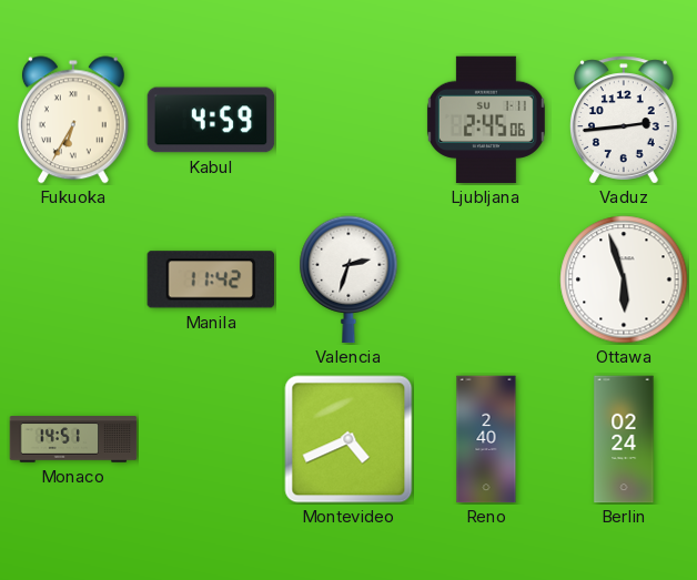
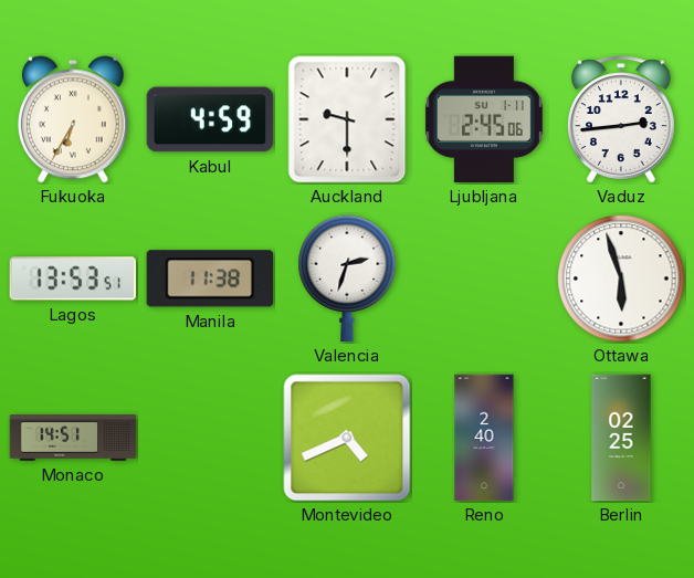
Auckland: none -> 9:30 (347, 119)
Lagos: none -> 13:53 (73, 279)
Manila: 11:42 -> 11:38 (209, 279)
Berlin: 02:24 -> 02:25 (621, 438)
